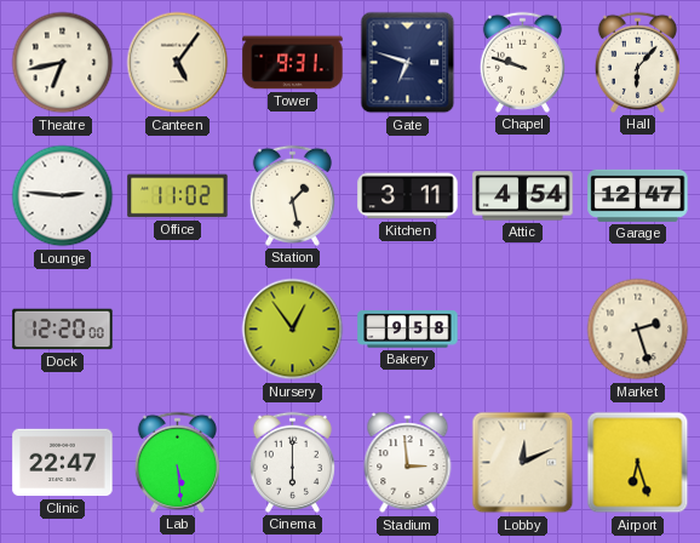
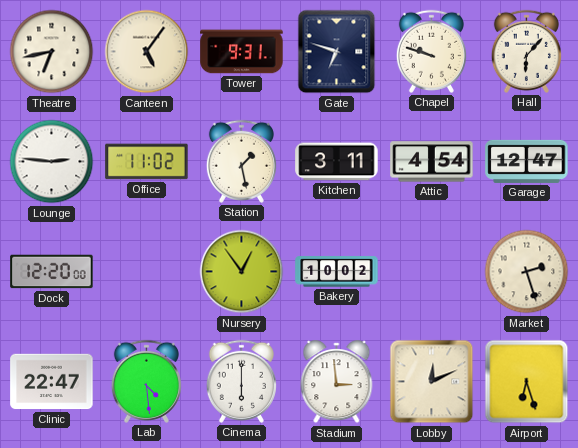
Bakery: 9:58 -> 10:02 (337, 272)
Lab: 5:29 -> 4:29 (146, 381)
